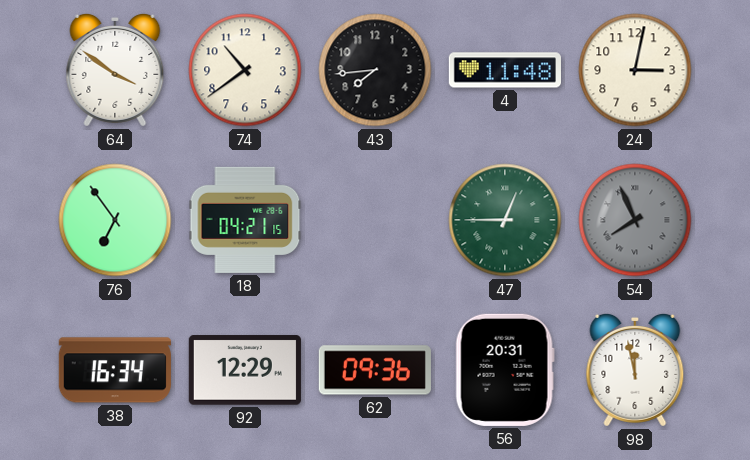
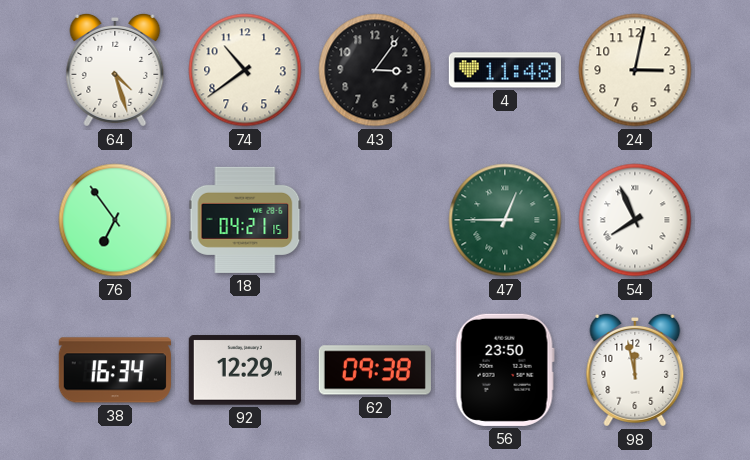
64: 3:51 -> 4:27 (115, 70)
43: 7:44 -> 3:06 (375, 70)
54 dial: grey -> white (635, 220)
62: 09:36 -> 09:38 (375, 370)
56: 20:31 -> 23:50 (505, 370)
